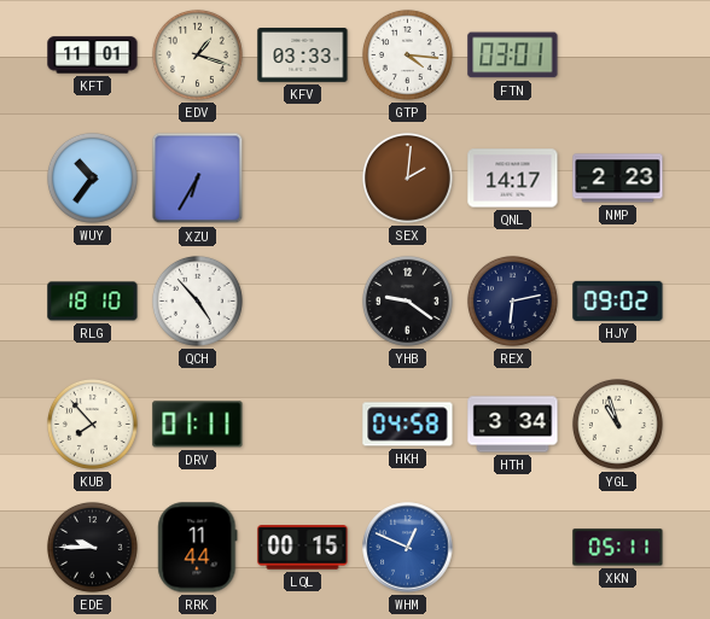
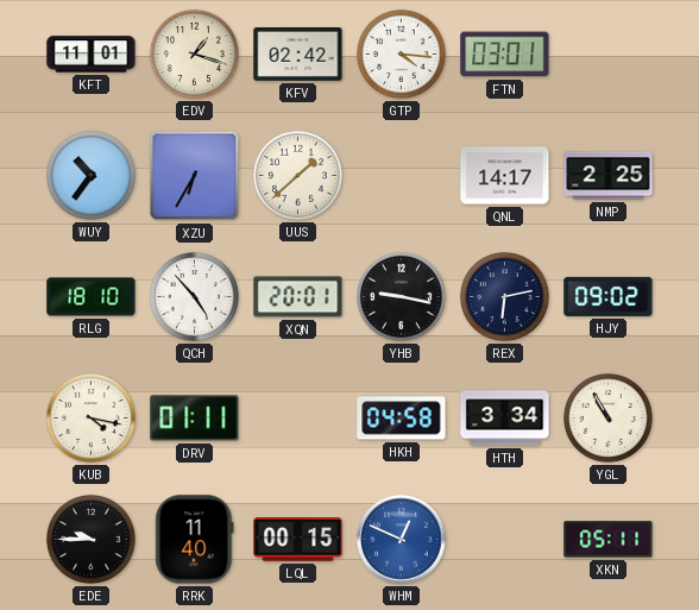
KFV: 03:33 -> 02:42 (298, 55)
UUS: none -> 1:38 (297, 175)
SEX: 2:01 -> none (407, 177)
NMP: 2:23 -> 2:25 (609, 176)
XQN: none -> 20:01 (298, 297)
YHB: 9:21 -> 9:17 (401, 296)
KUB: 7:53 -> 4:17 (90, 417)
YGL: 10:57 -> 10:55 (607, 417)
RRK: 11:44 -> 11:40 (195, 540)
